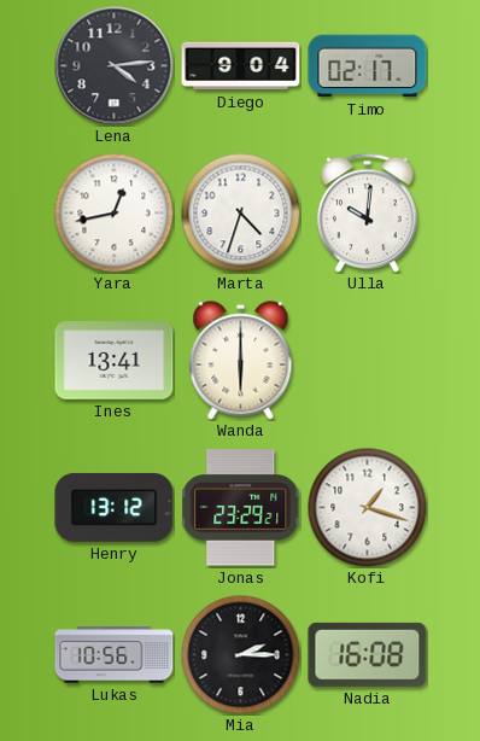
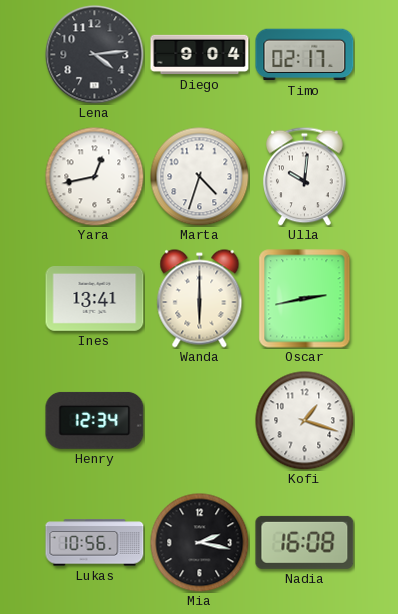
Oscar: none -> 2:43 (305, 299)
Henry: 13:12 -> 12:34 (95, 420)
Jonas: 23:29 -> none (241, 508)
Mia: 2:15 -> 2:17 (200, 543)
